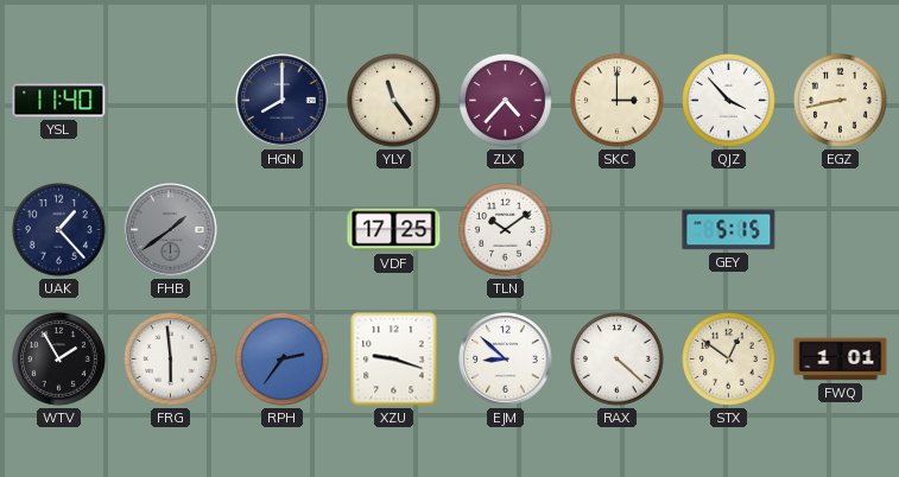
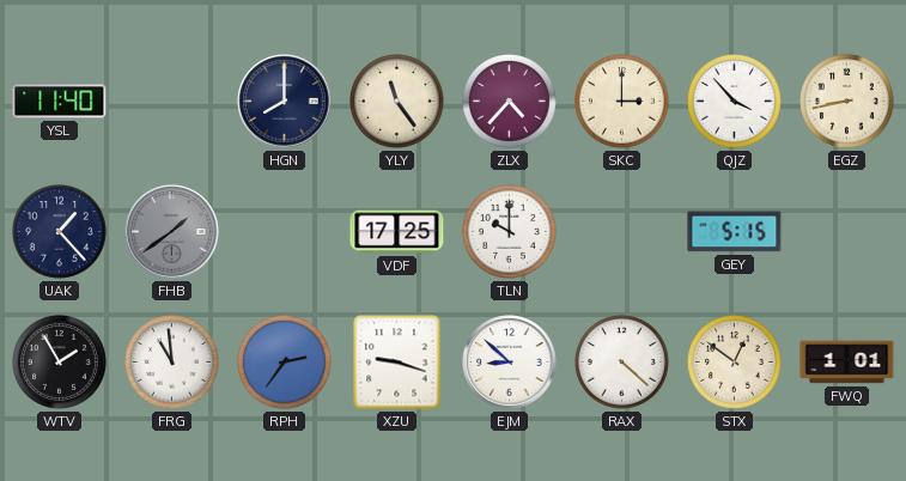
TLN: 10:09 -> 10:00 (510, 232)
FRG: 5:59 -> 10:59 (172, 363)
